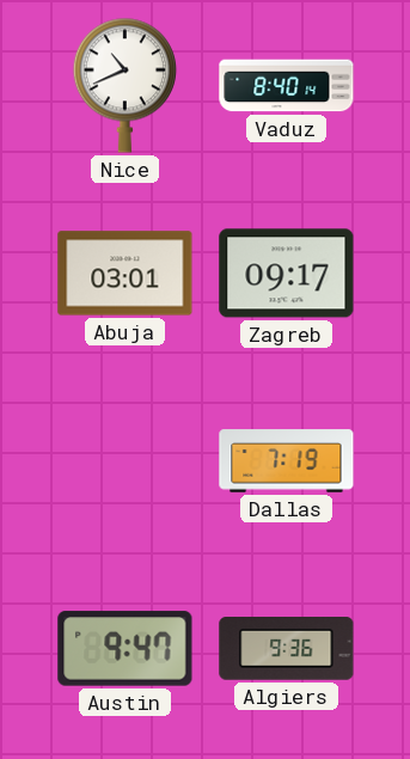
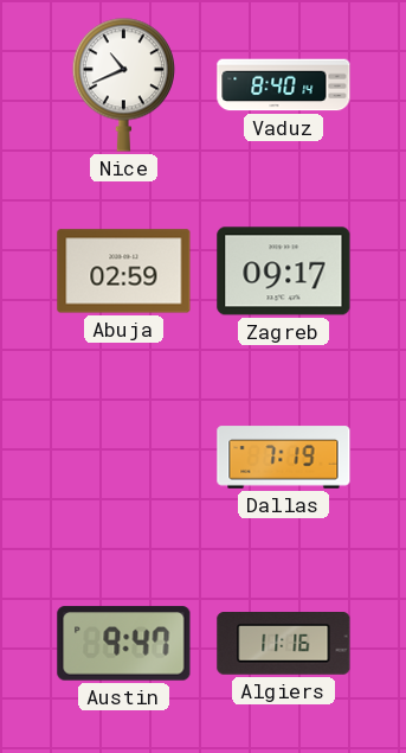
Abuja: 03:01 -> 02:59 (124, 272)
Algiers: 9:36 -> 11:16 (284, 644)
